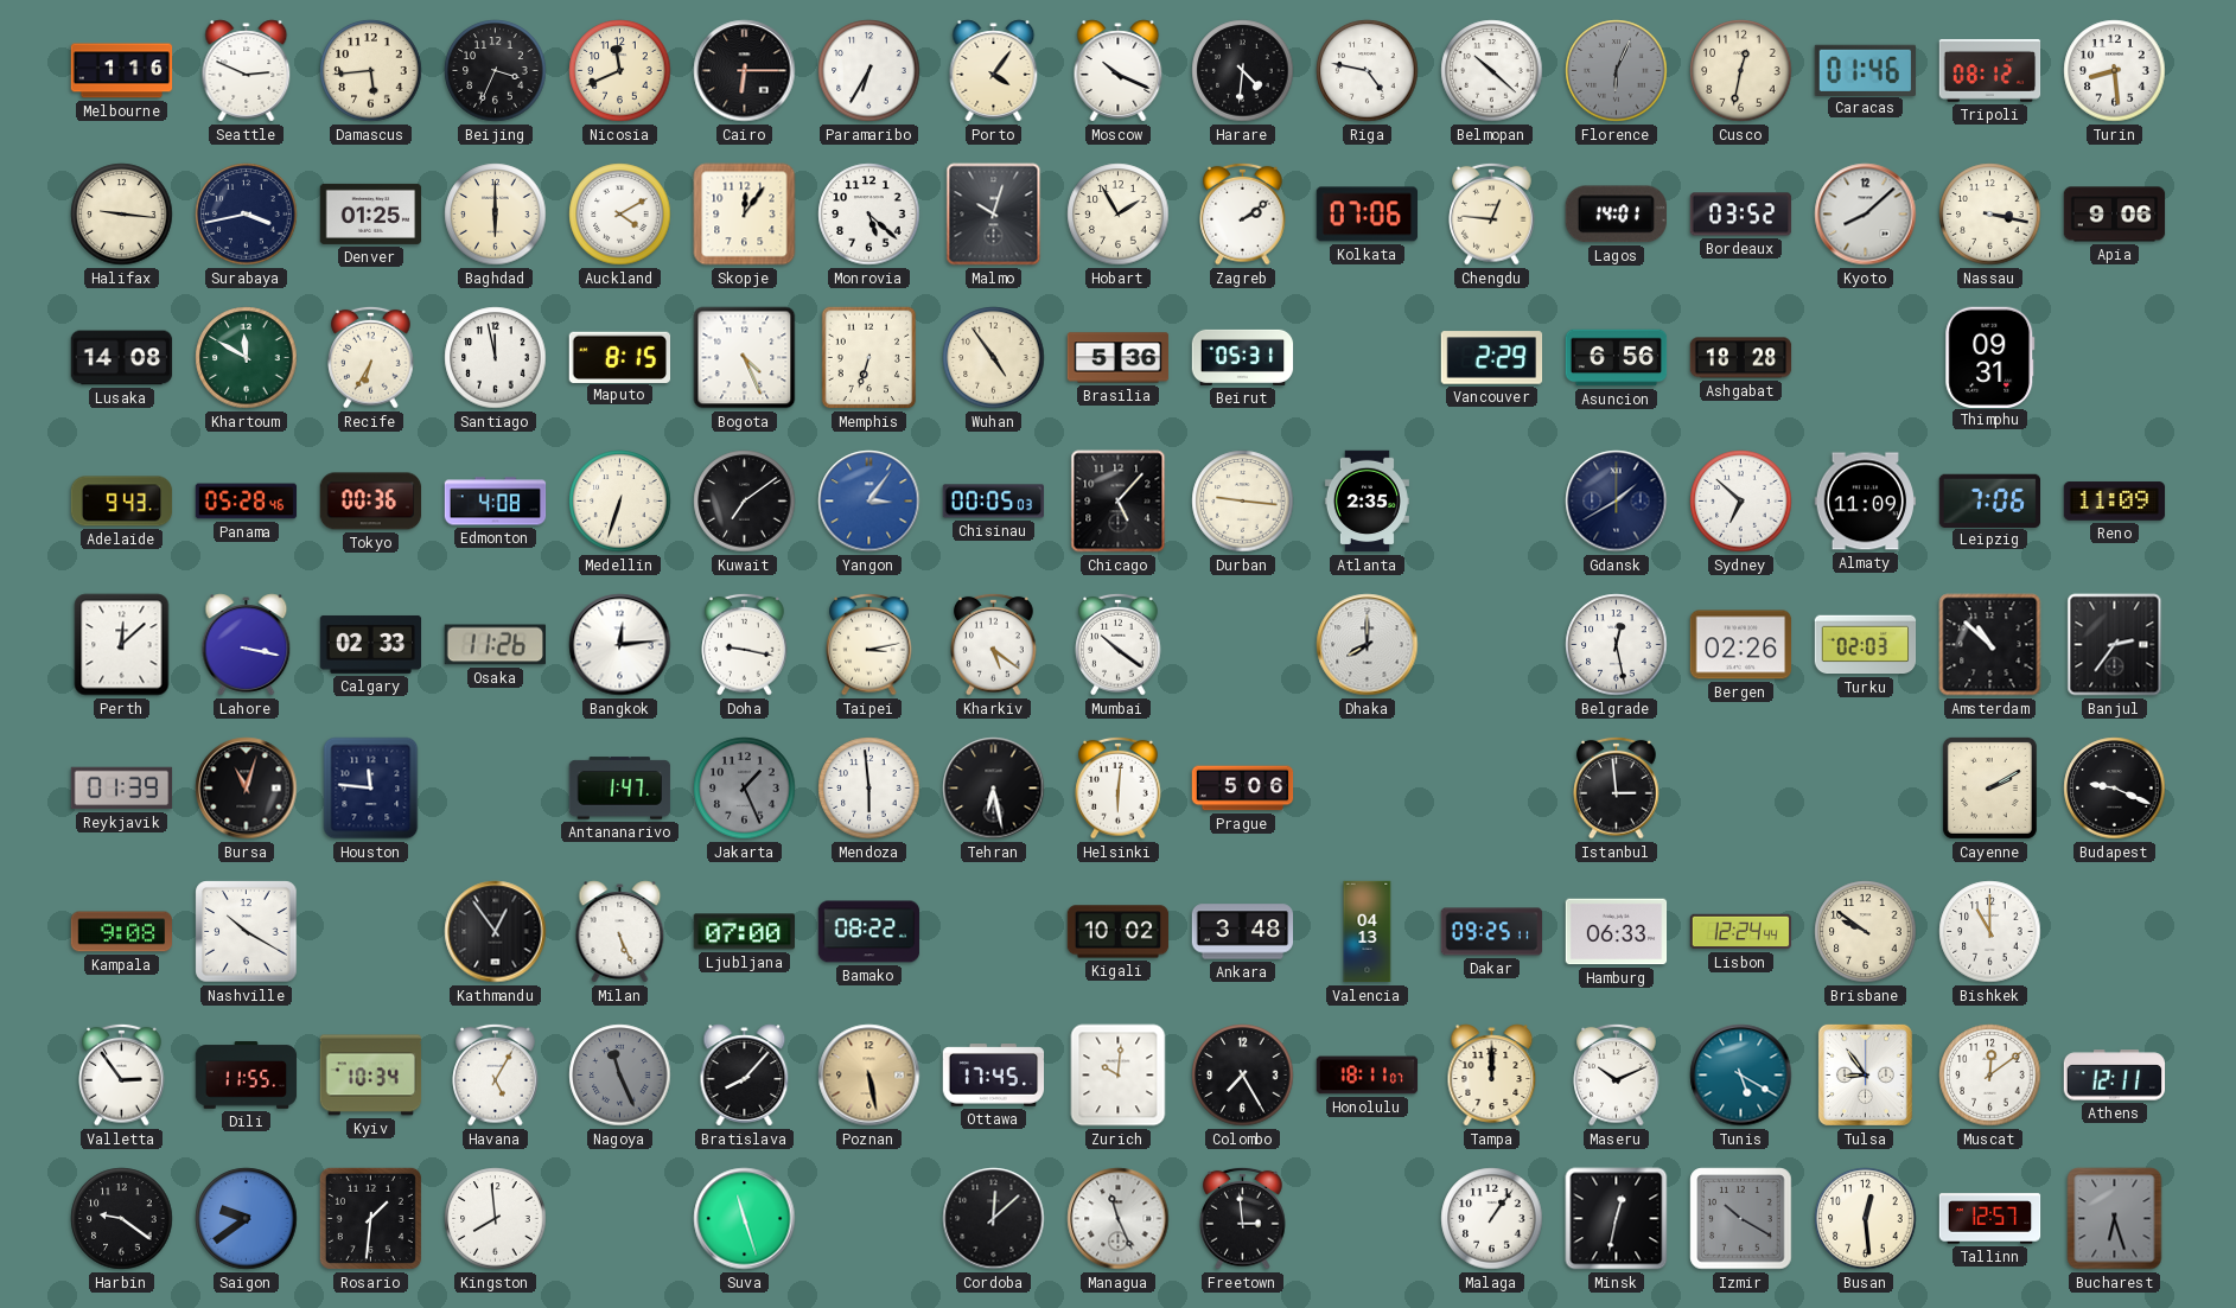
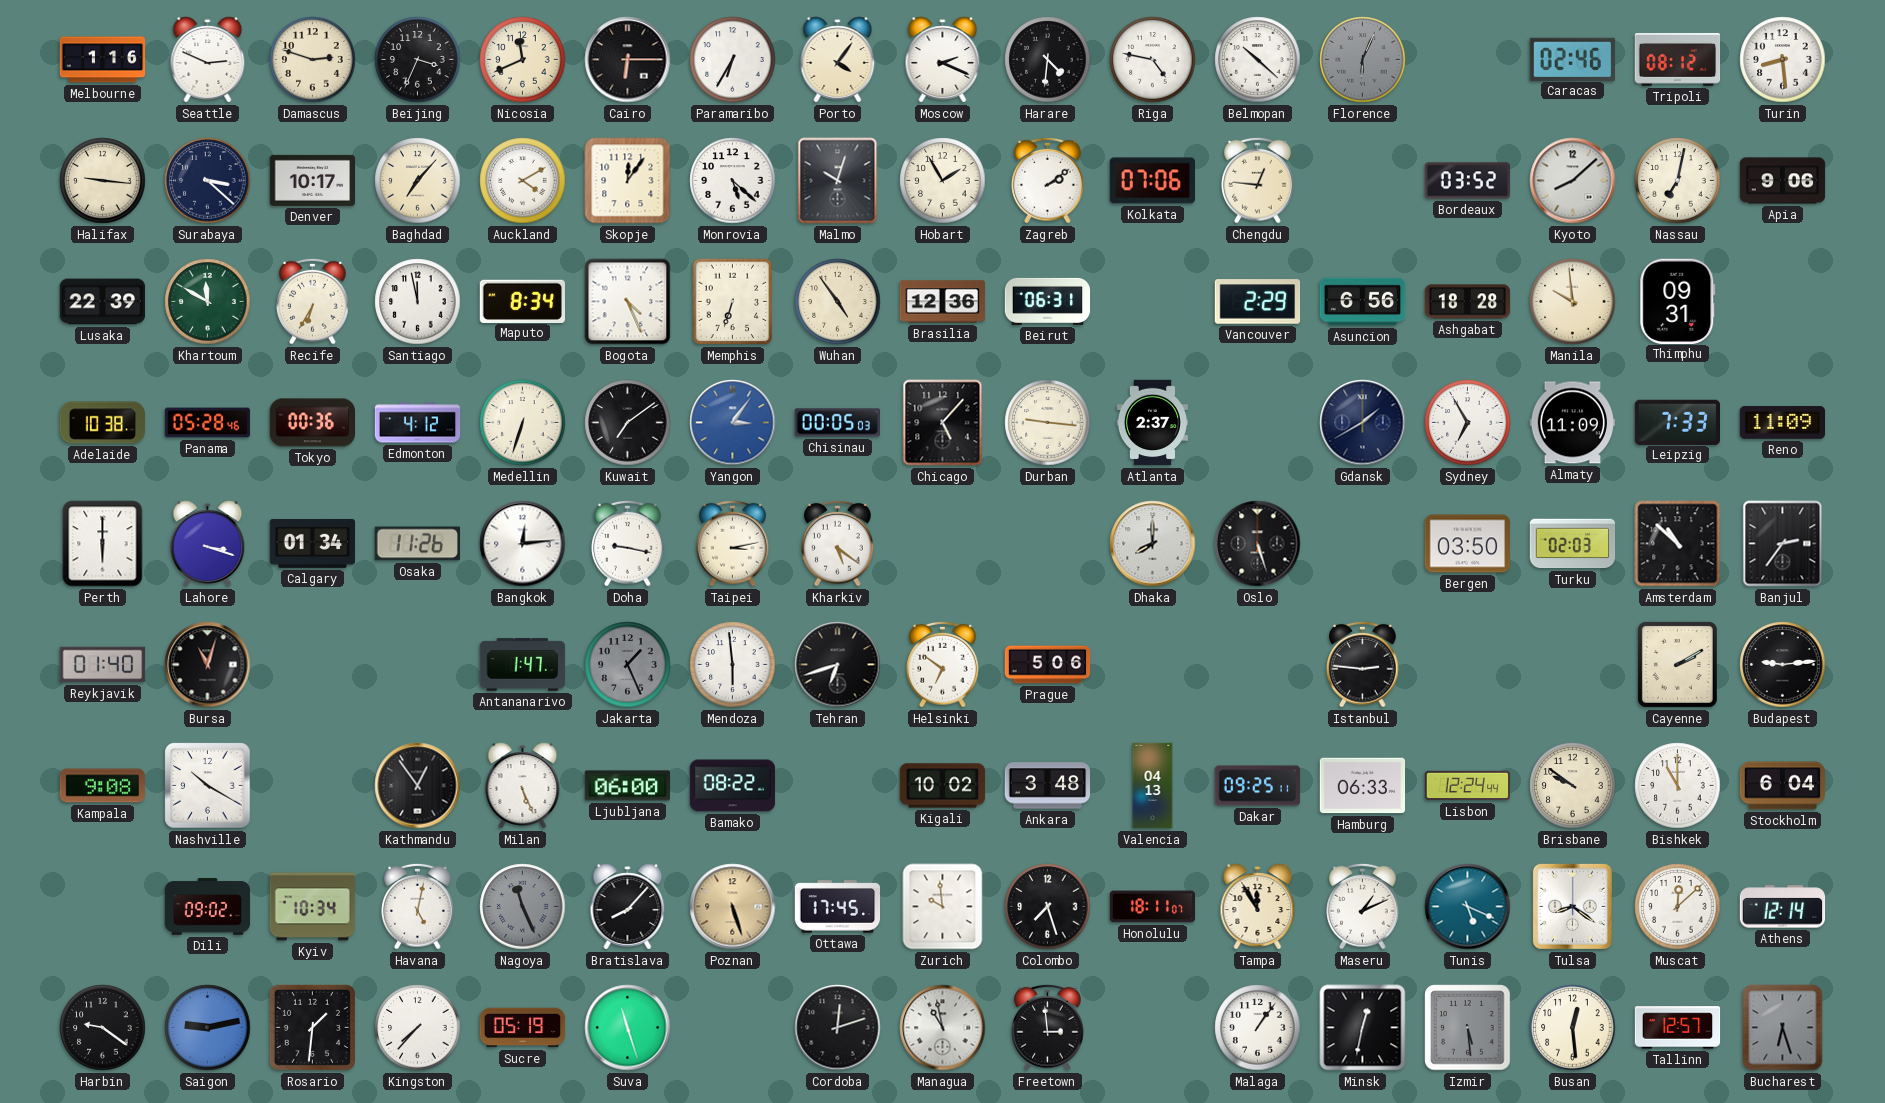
Damascus: 5:44 -> 2:48 (313, 60)
Moscow: 10:19 -> 2:19 (943, 60)
Cusco: 12:32 -> none (1741, 71)
Caracas: 01:46 -> 02:46 (1572, 59)
Surabaya: 3:43 -> 3:22 (208, 181)
Denver: 01:25 -> 10:17 (313, 180)
Baghdad: 6:00 -> 7:07 (418, 181)
Lagos: 14:01 -> none (1616, 215)
Nassau: 3:17 -> 7:02 (1678, 181)
Lusaka: 14:08 -> 22:39 (103, 302)
Maputo: 8:15 -> 8:34 (522, 301)
Brasilia: 5:36 -> 12:36 (943, 302)
Beirut: 05:31 -> 06:31 (1048, 301)
Manila: none -> 9:59 (1573, 302)
Adelaide: 9:43 -> 10:38 (103, 423)
Edmonton: 4:08 -> 4:12 (418, 423)
Atlanta: 2:35 -> 2:37 (1152, 423)
Sydney: 6:52 -> 6:55 (1468, 423)
Leipzig: 7:06 -> 7:33 (1677, 422)
Perth: 12:08 -> 6:00 (103, 544)
Lahore: 3:17 -> 3:18 (208, 544)
Calgary: 02:33 -> 01:34 (313, 543)
Mumbai: 10:21 -> none (1119, 644)
Oslo: none -> 5:27 (1258, 544)
Belgrade: 12:28 -> none (1617, 645)
Bergen: 02:26 -> 03:50 (1468, 544)
Reykjavik: 01:39 -> 01:40 (103, 665)
Houston: 11:46 -> none (371, 789)
Tehran: 6:28 -> 6:42 (838, 665)
Helsinki: 6:01 -> 6:51 (943, 664)
Istanbul: 2:59 -> 2:46 (1363, 664)
Budapest: 9:19 -> 9:14 (1783, 665)
Ljubljana: 07:00 -> 06:00 (627, 786)
Stockholm: none -> 6:04 (1783, 786)
Valletta: 2:54 -> none (122, 1074)
Dili: 11:55 -> 09:02 (208, 907)
Havana: 5:05 -> 5:02 (418, 906)
Poznan: 5:28 -> 5:27 (733, 907)
Zurich: 10:01 -> 9:59 (943, 907)
Colombo: 7:25 -> 7:27 (1048, 907)
Tampa: 12:00 -> 11:55 (1258, 907)
Maseru: 10:11 -> 1:11 (1363, 906)
Tunis: 5:20 -> 5:19 (1468, 907)
Tulsa: 8:54 -> 8:21 (1572, 906)
Muscat: 12:09 -> 12:08 (1678, 907)
Athens: 12:11 -> 12:14 (1783, 907)
Saigon: 9:39 -> 9:13 (208, 1028)
Kingston: 7:59 -> 7:37 (418, 1028)
Sucre: none -> 05:19 (523, 1028)
Cordoba: 12:08 -> 12:12 (838, 1028)
Managua: 11:26 -> 10:58 (943, 1028)
Izmir: 10:20 -> 5:29 (1468, 1028)
